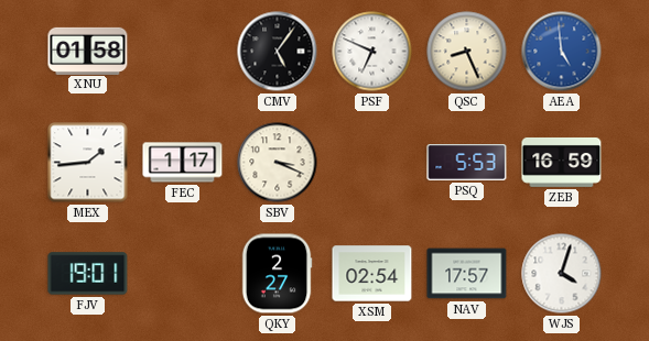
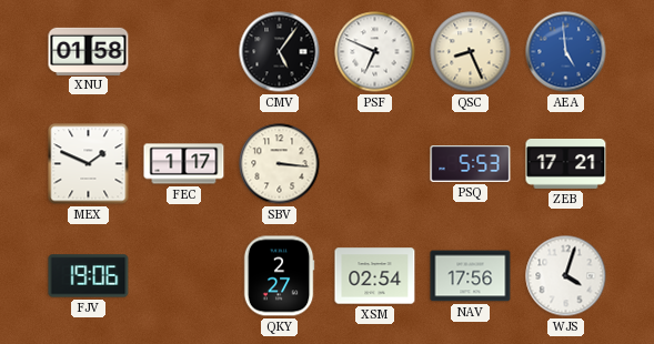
MEX: 1:44 -> 1:49 (89, 164)
SBV: 3:19 -> 3:16 (280, 164)
ZEB: 16:59 -> 17:21 (566, 163)
FJV: 19:01 -> 19:06 (89, 276)
NAV: 17:57 -> 17:56 (471, 276)
